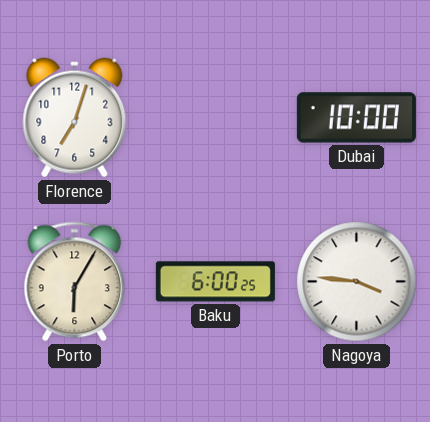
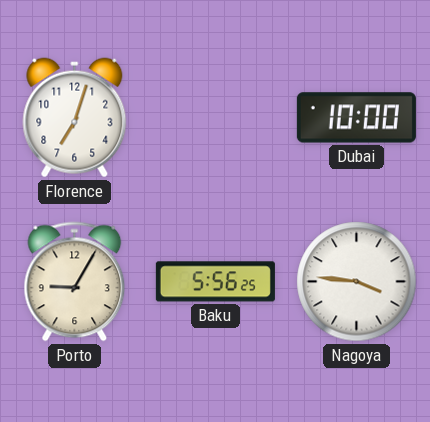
Porto: 6:05 -> 9:05 (75, 282)
Baku: 6:00 -> 5:56 (215, 282)
